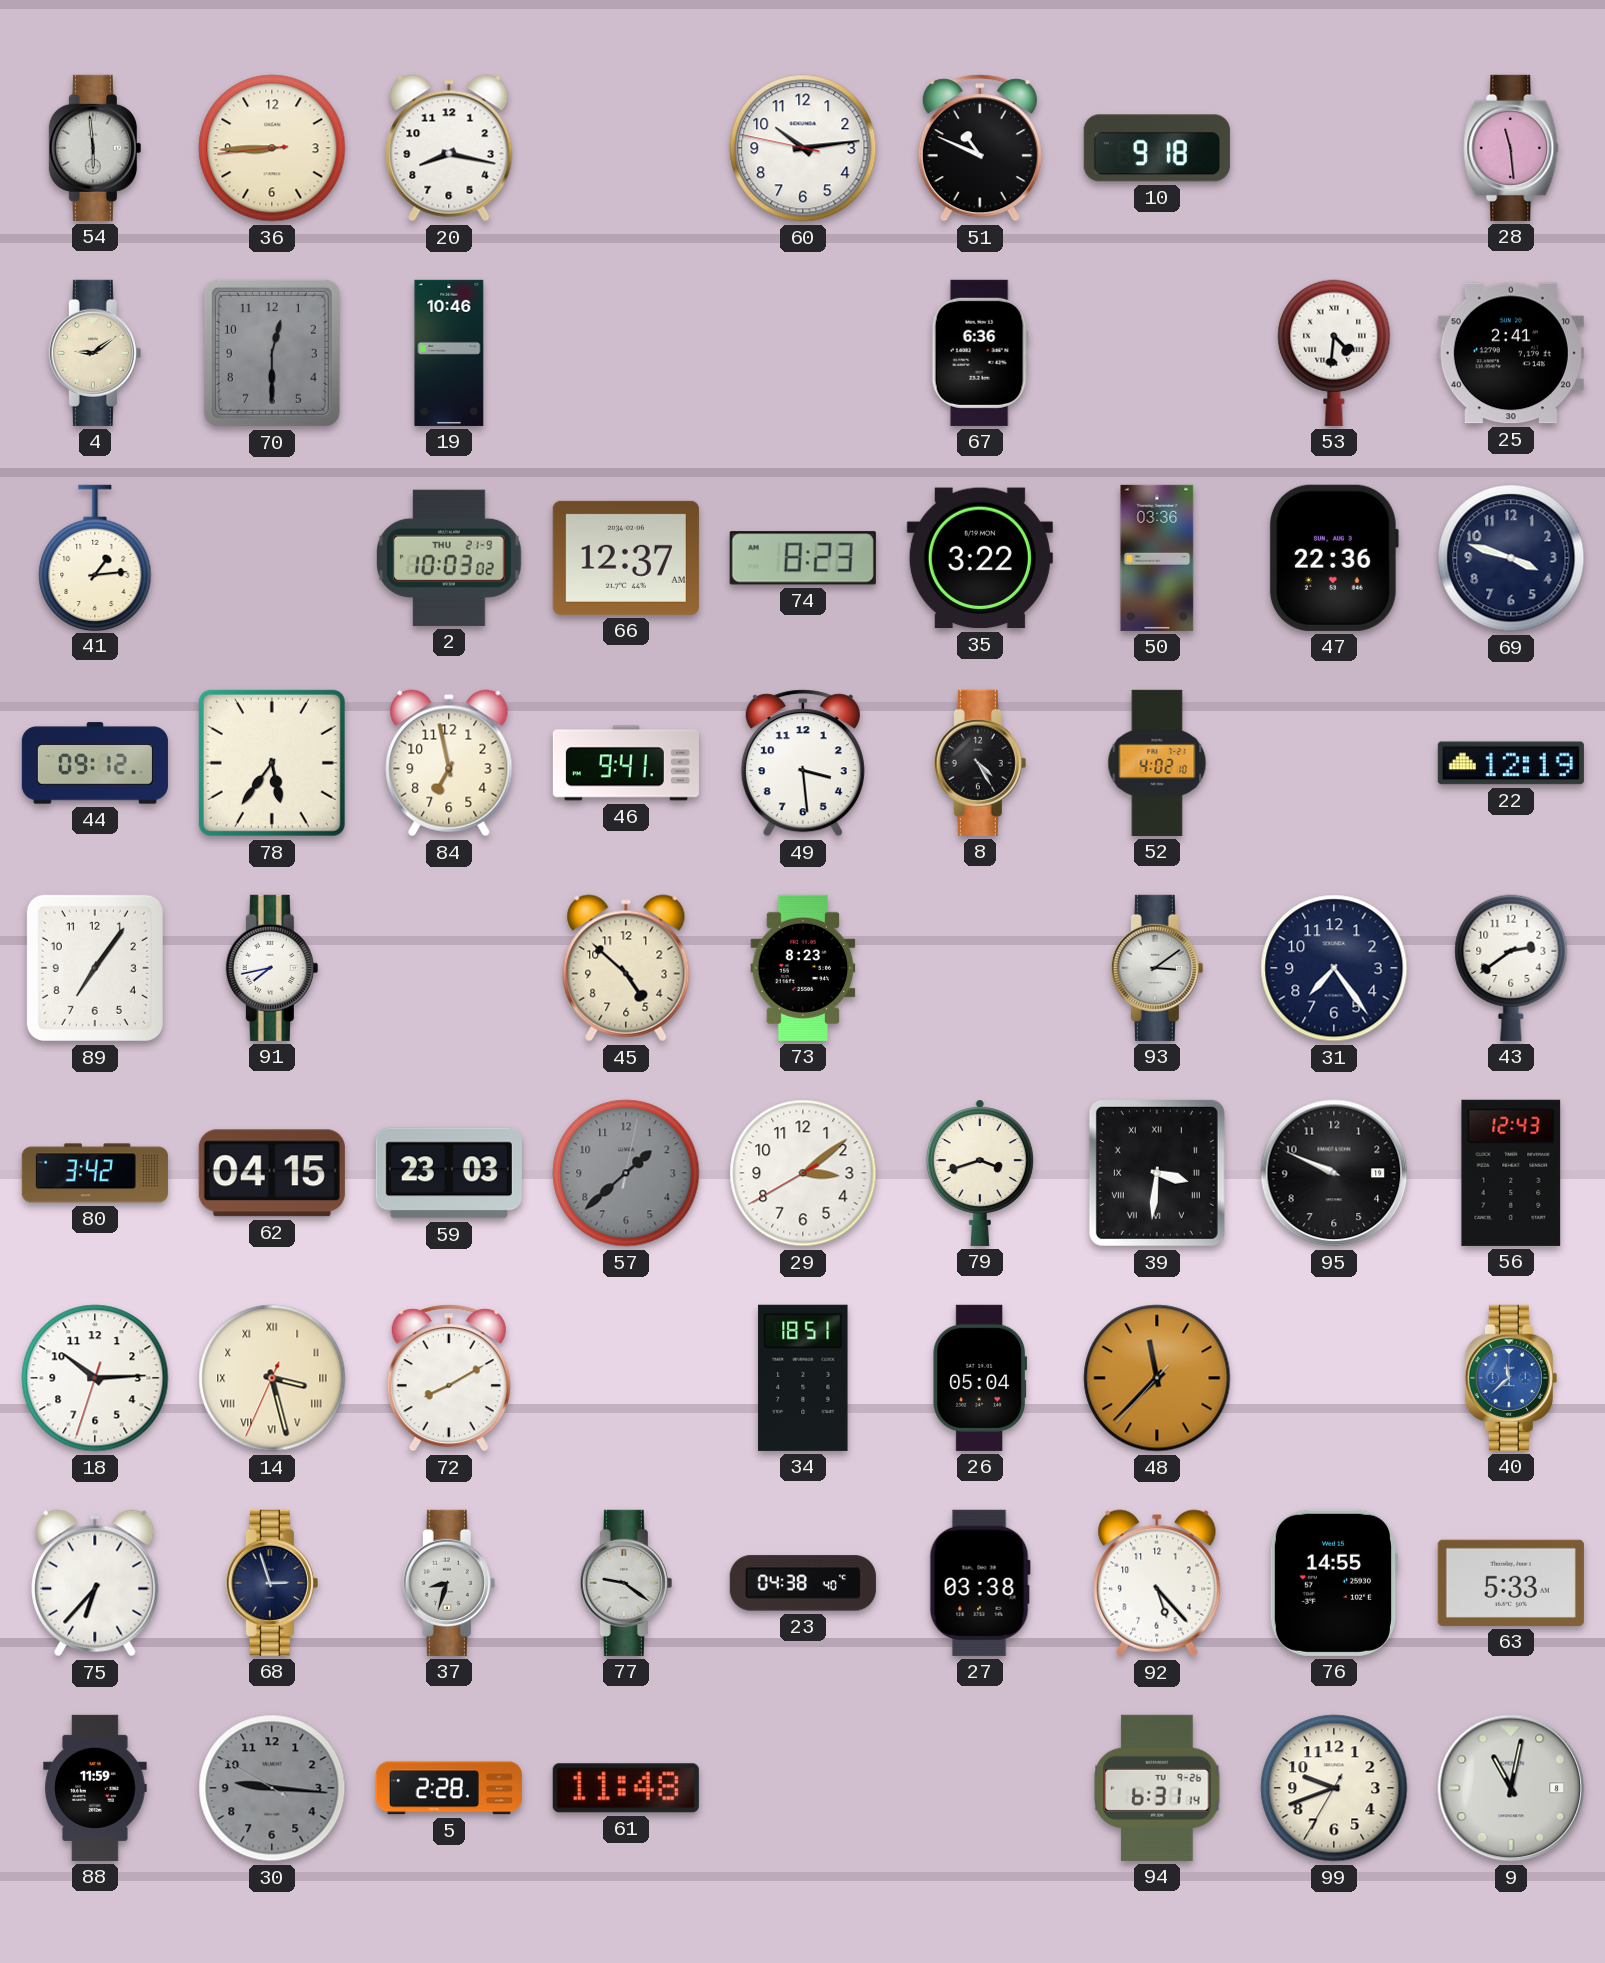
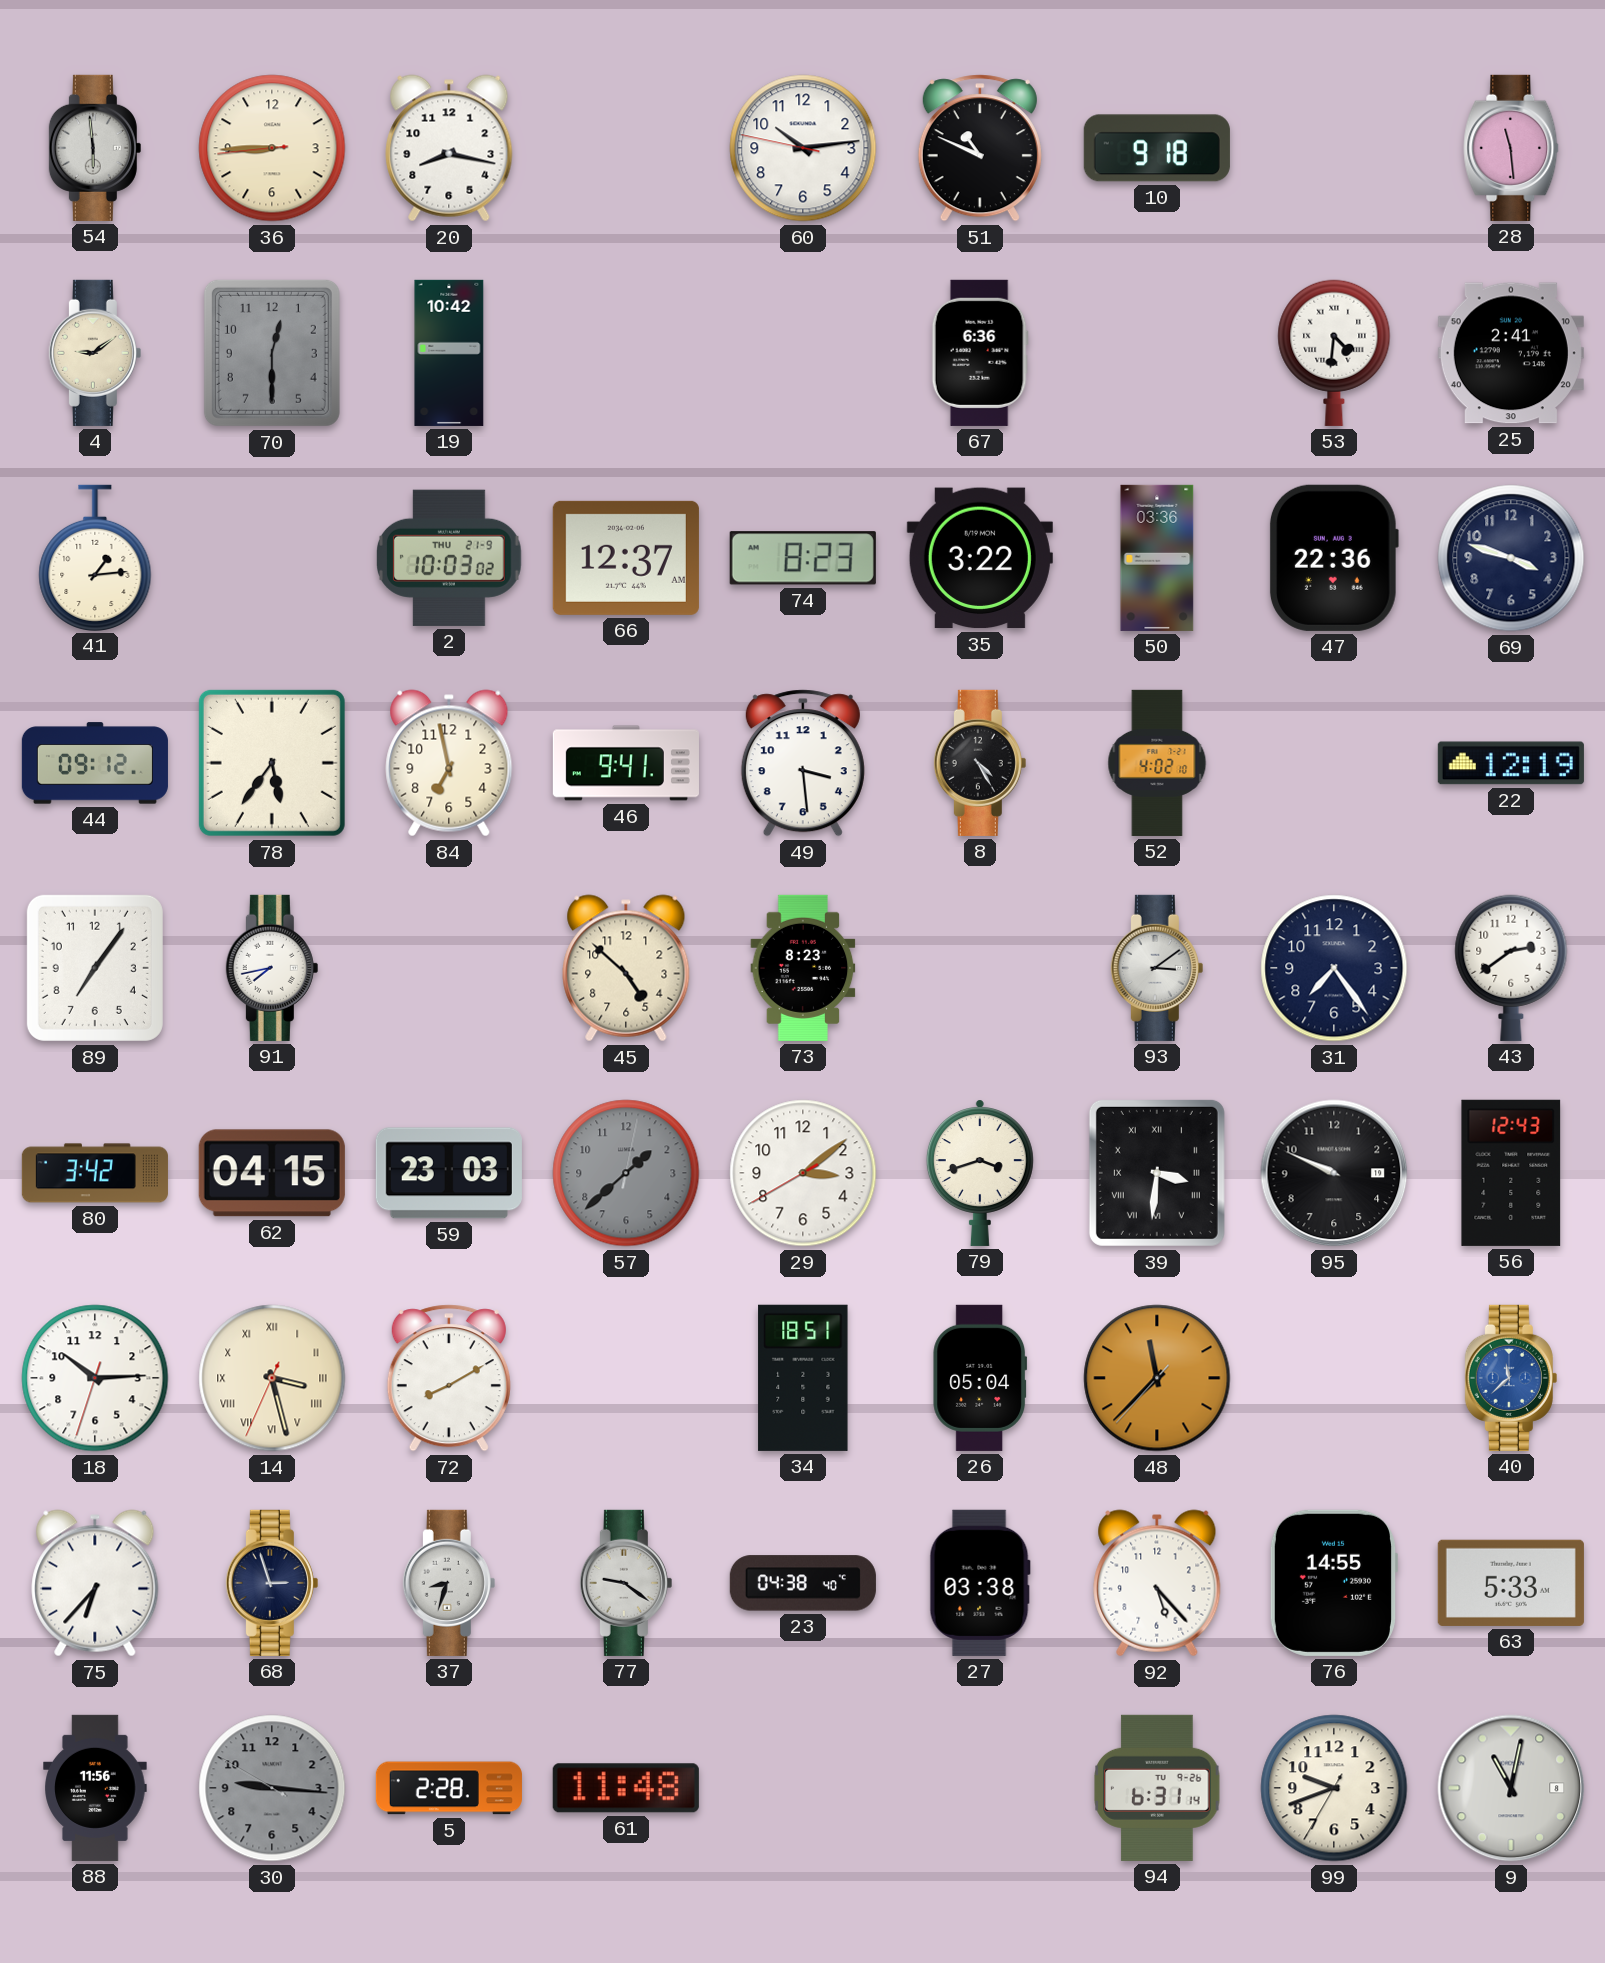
19: 10:46 -> 10:42 (449, 353)
88: 11:59 -> 11:56 (95, 1788)
